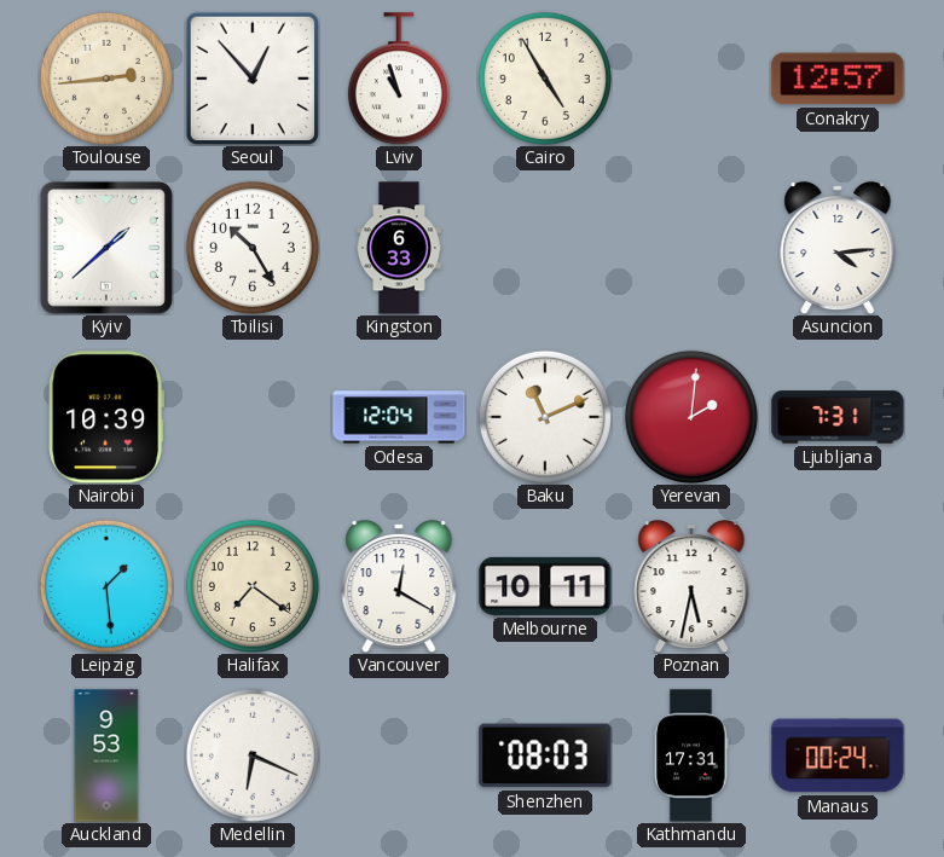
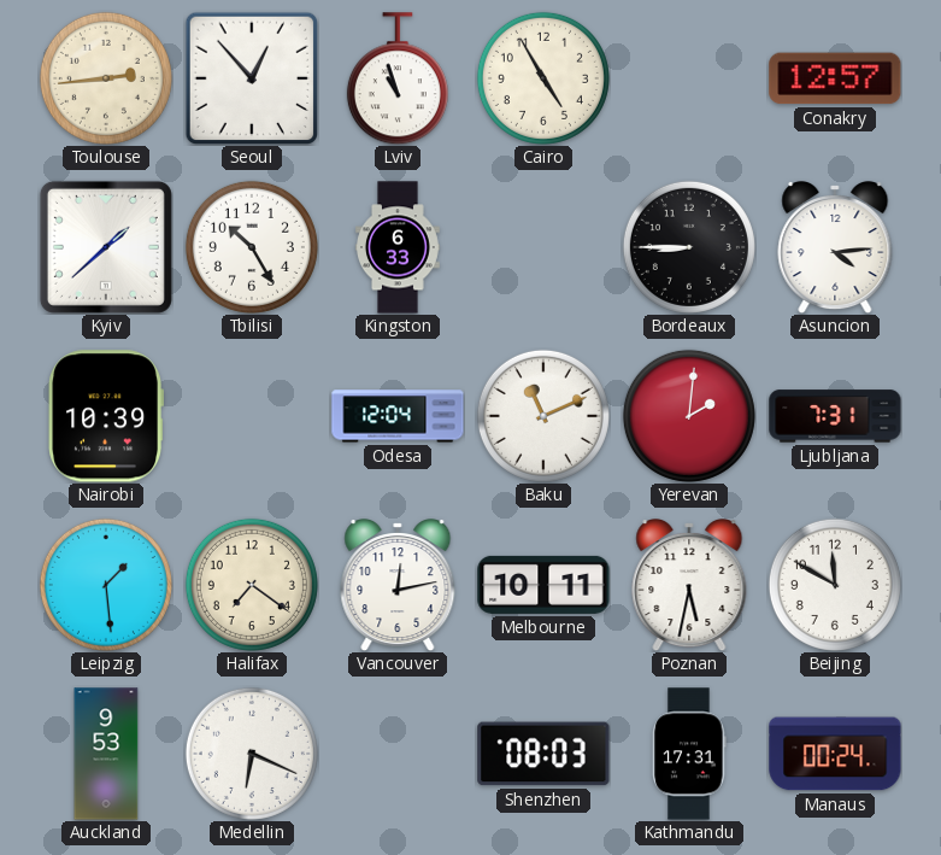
Bordeaux: none -> 8:45 (689, 247)
Vancouver: 12:20 -> 12:13 (398, 586)
Beijing: none -> 11:50 (835, 585)
